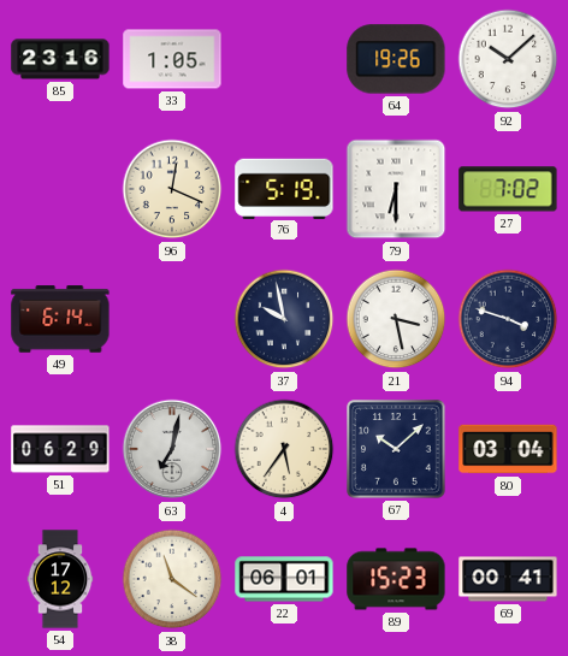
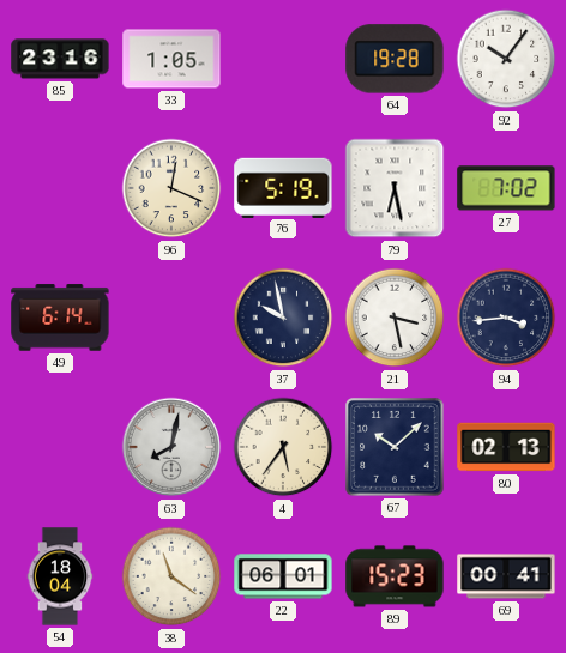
64: 19:26 -> 19:28 (395, 59)
92: 10:08 -> 10:06 (506, 59)
79: 6:30 -> 6:28 (395, 188)
94: 3:48 -> 3:44 (506, 318)
51: 06:29 -> none (60, 449)
63: 7:02 -> 8:02 (171, 447)
80: 03:04 -> 02:13 (506, 447)
54: 17:12 -> 18:04 (60, 576)
